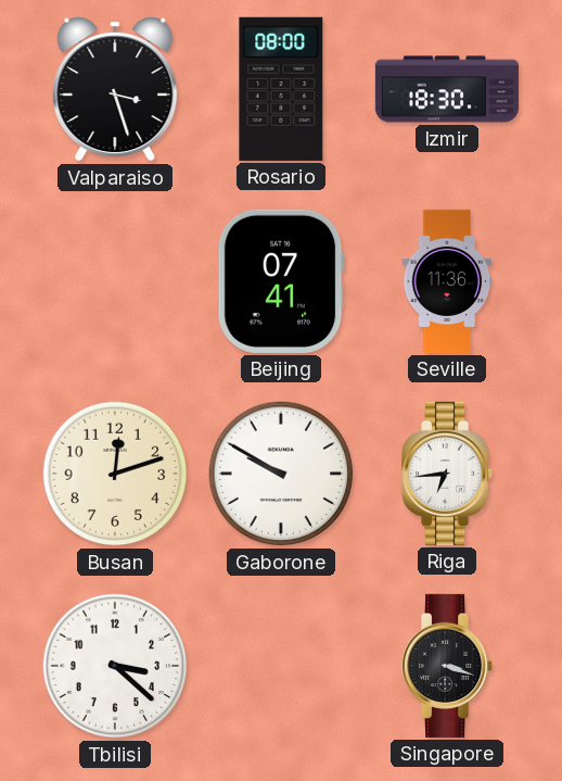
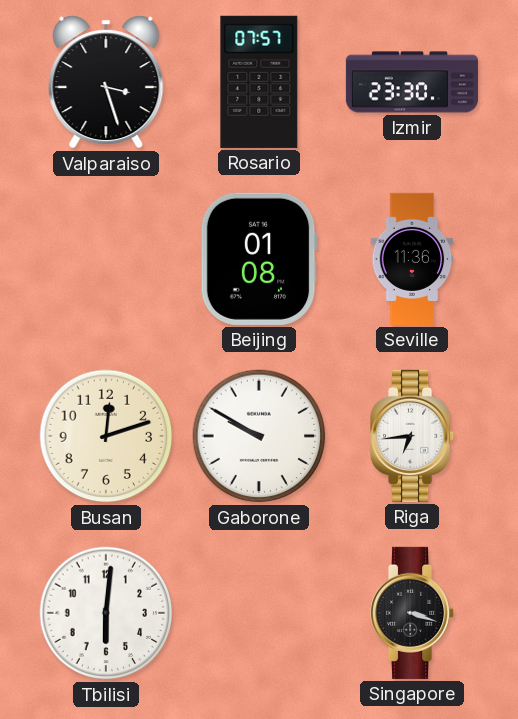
Rosario: 08:00 -> 07:57 (259, 82)
Izmir: 18:30 -> 23:30 (412, 82)
Beijing: 07:41 -> 01:08 (259, 259)
Tbilisi: 3:22 -> 6:01 (106, 613)
